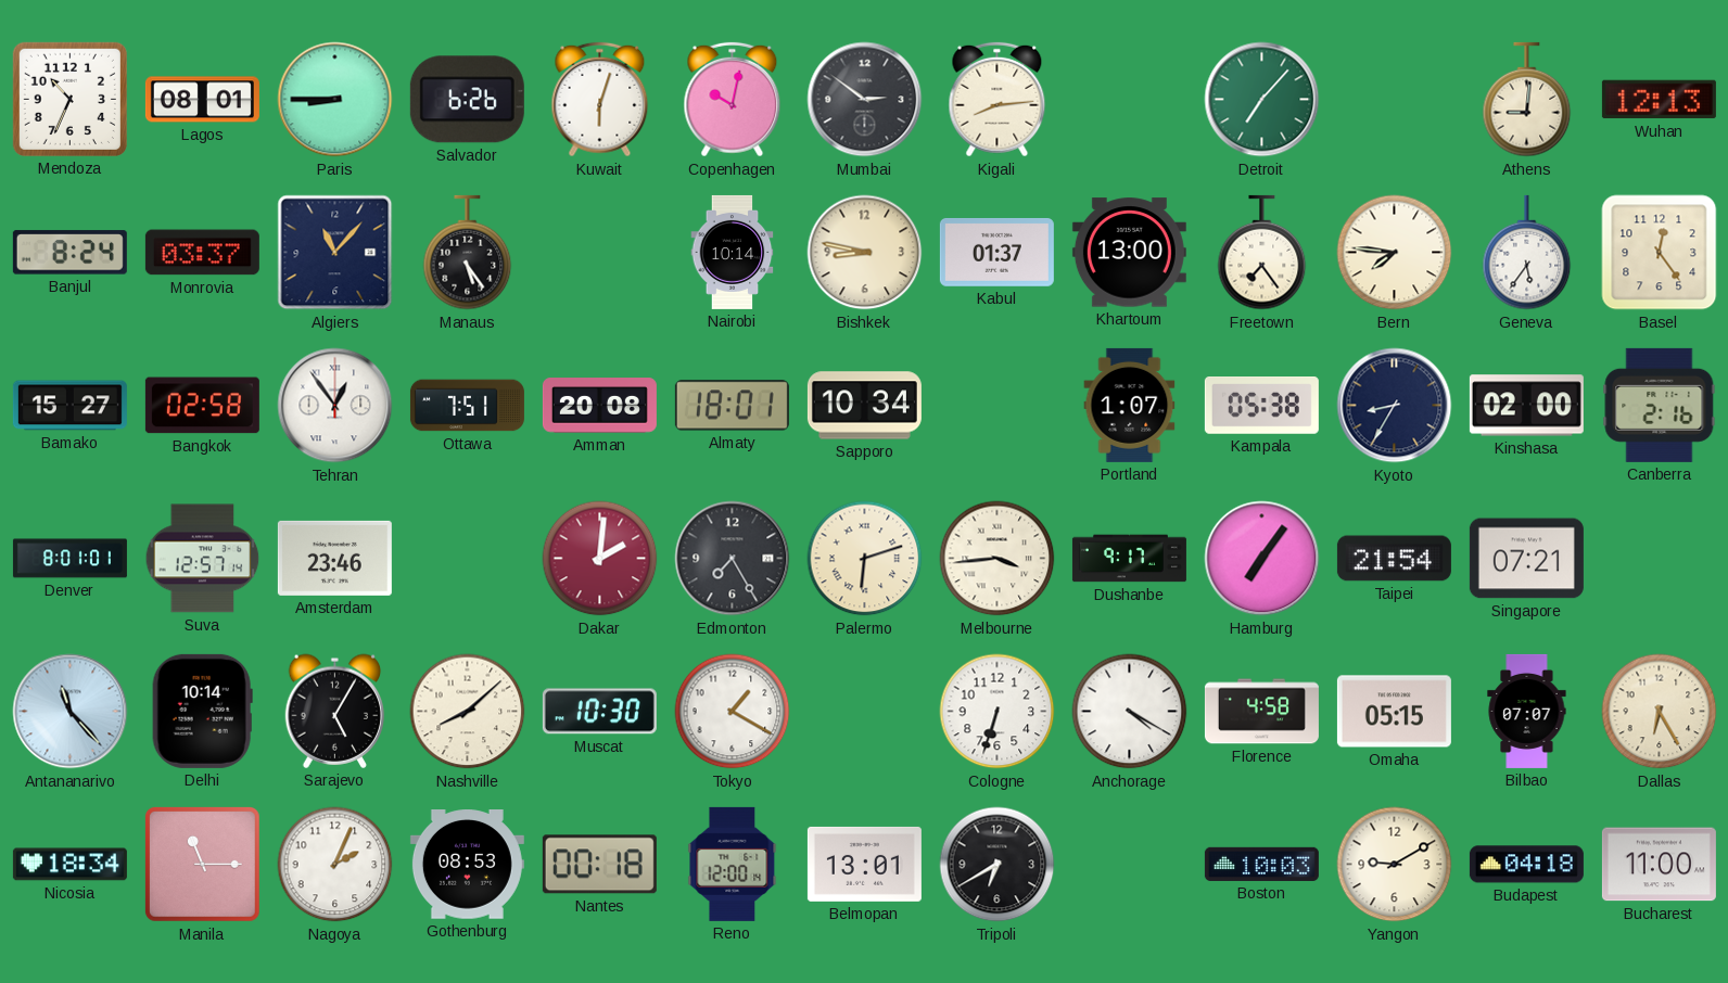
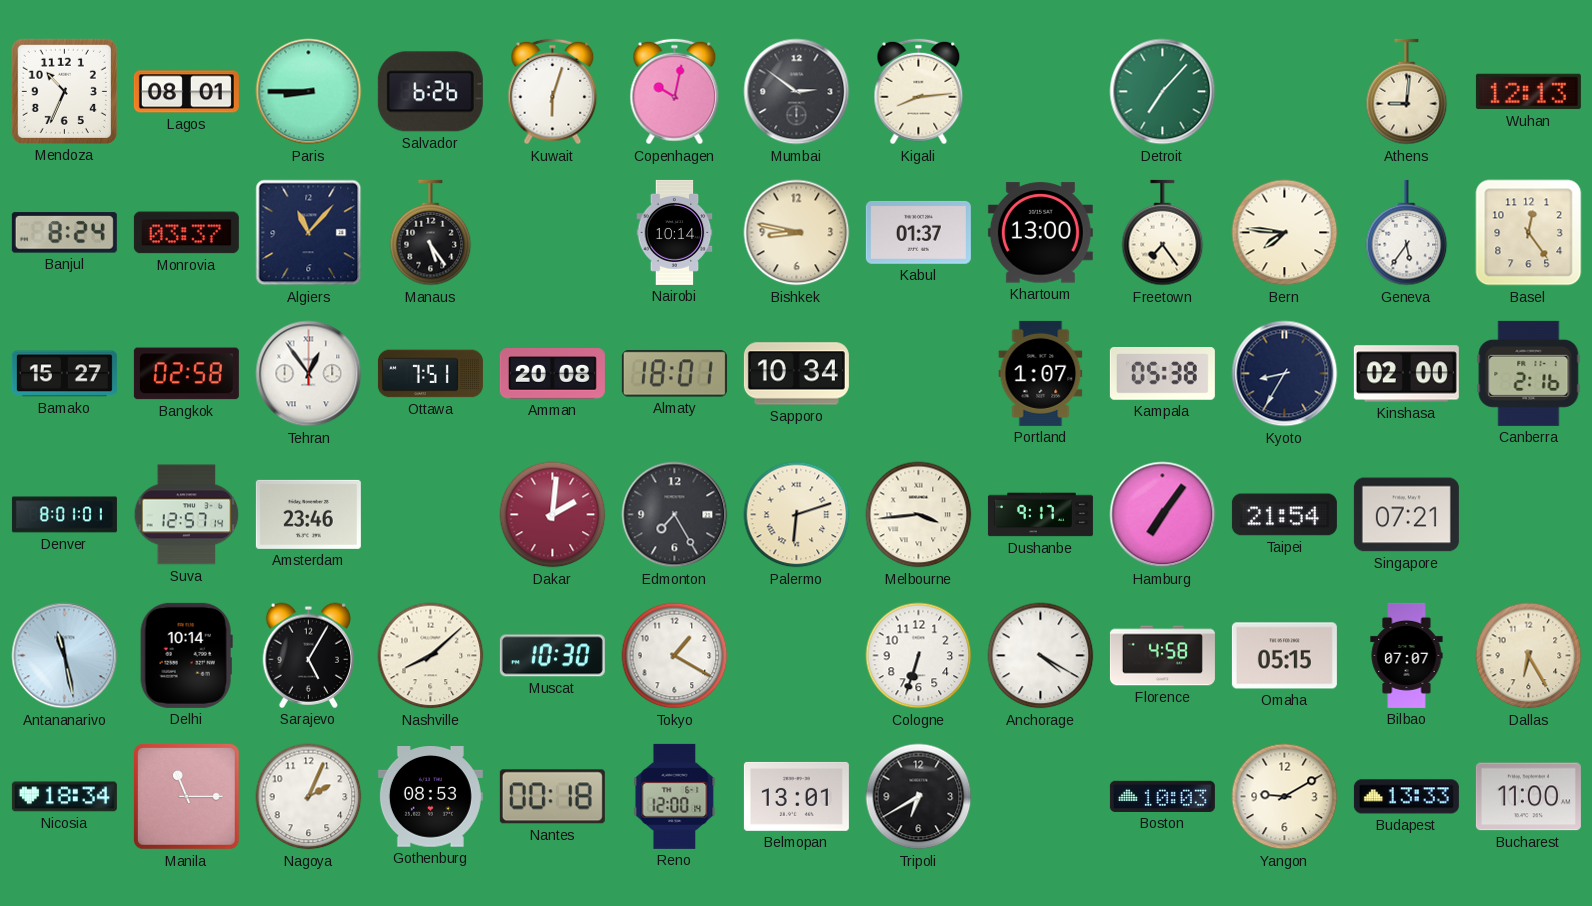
Antananarivo: 11:23 -> 11:28 (65, 656)
Budapest: 04:18 -> 13:33 (1406, 797)
